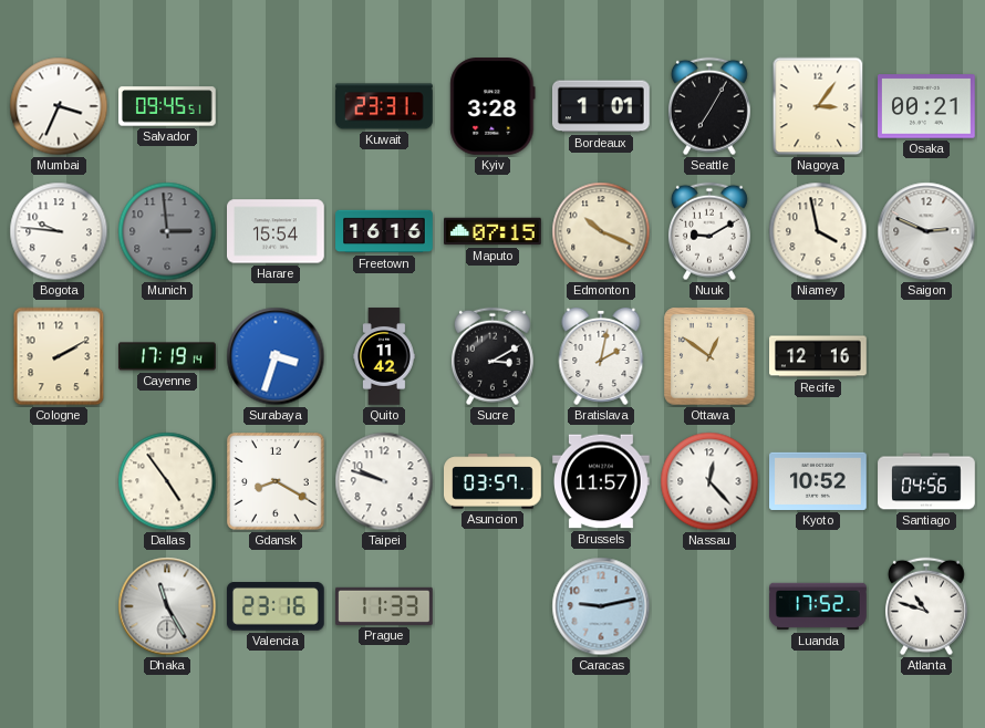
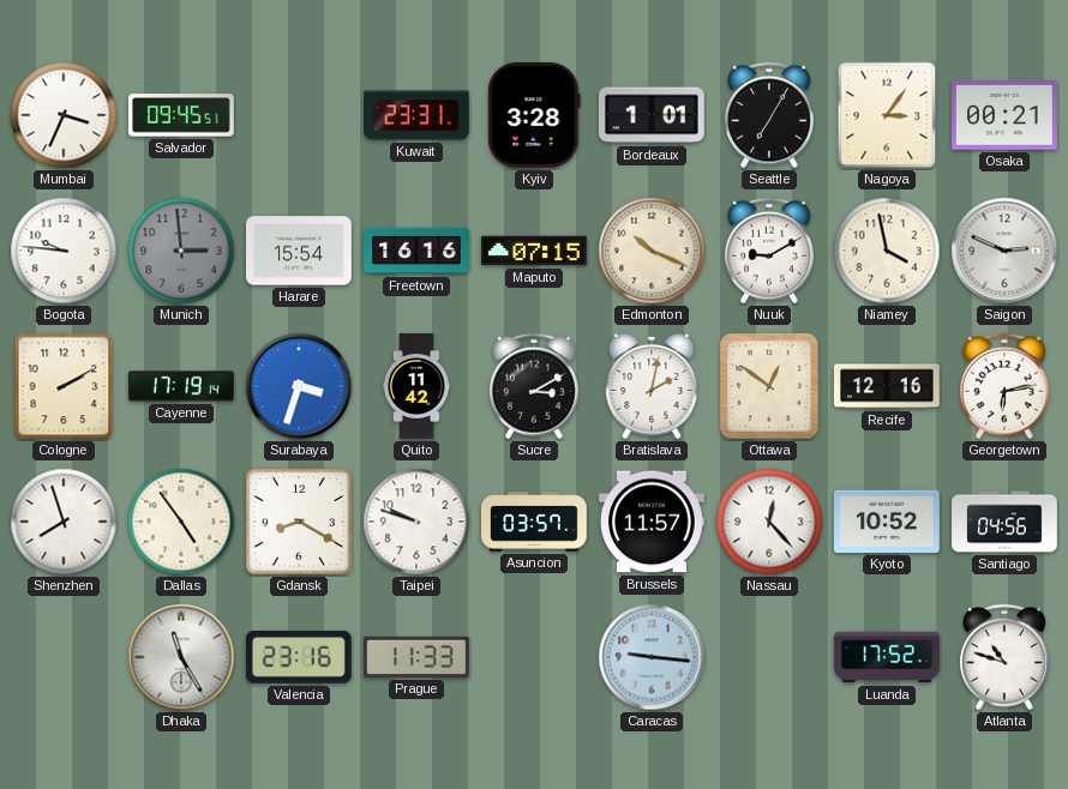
Georgetown: none -> 6:13 (1004, 386)
Shenzhen: none -> 7:57 (64, 522)
Caracas: 9:13 -> 9:16 (652, 657)
